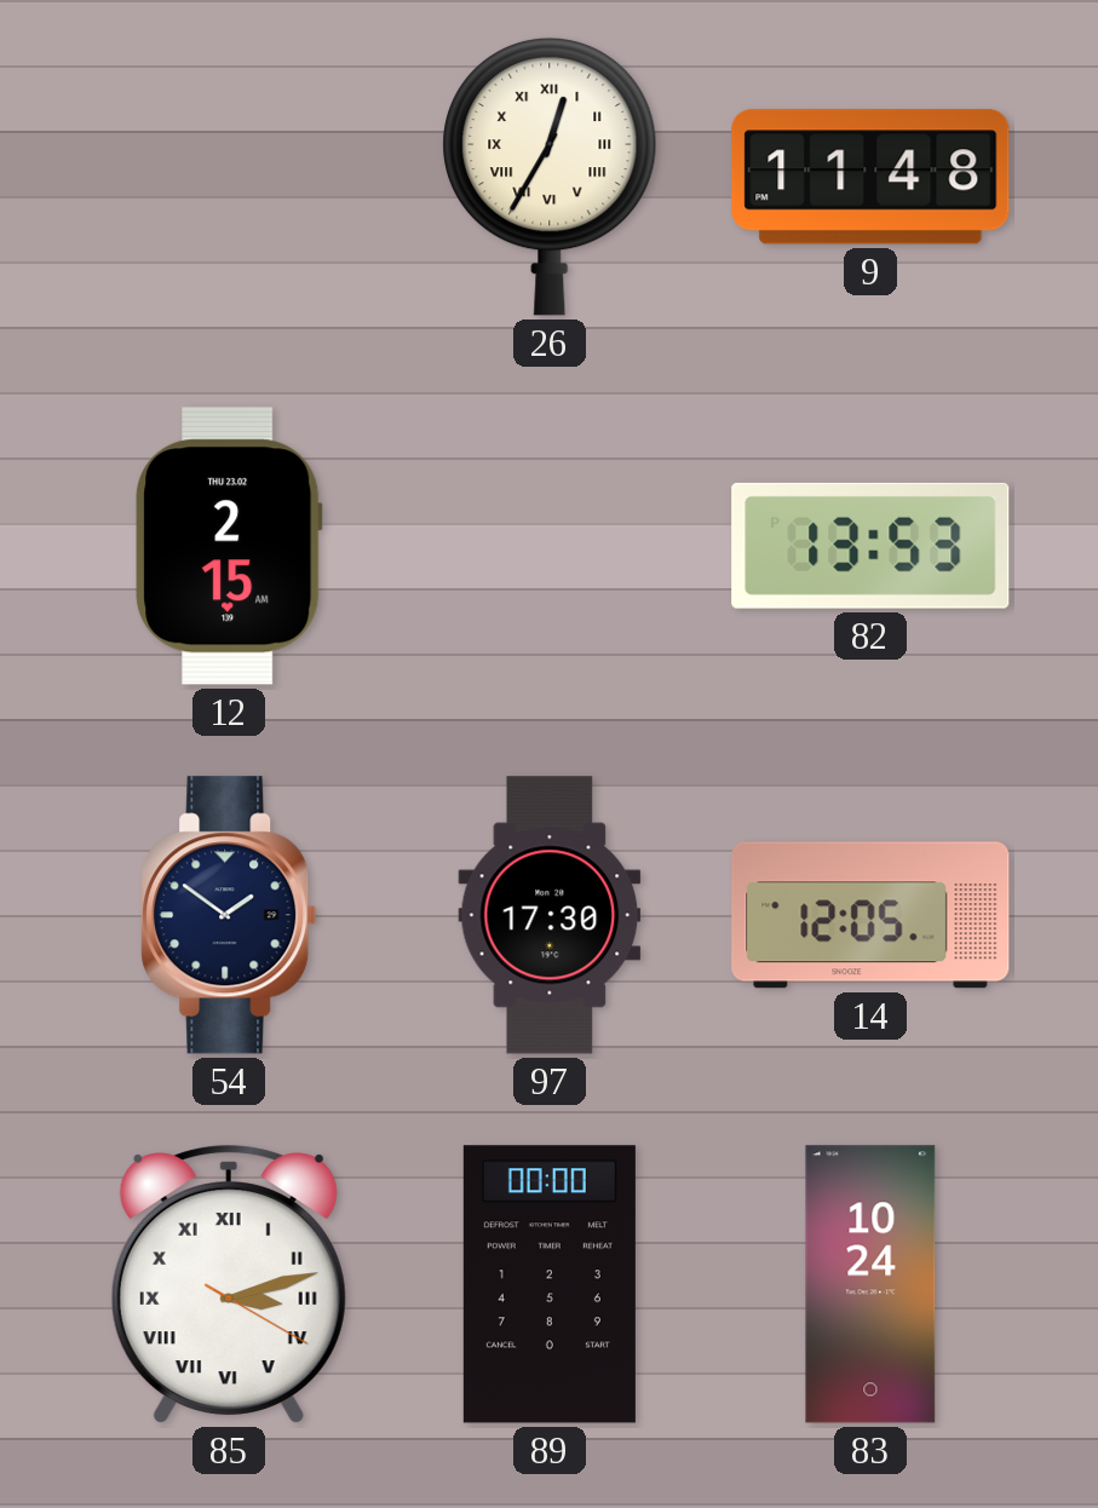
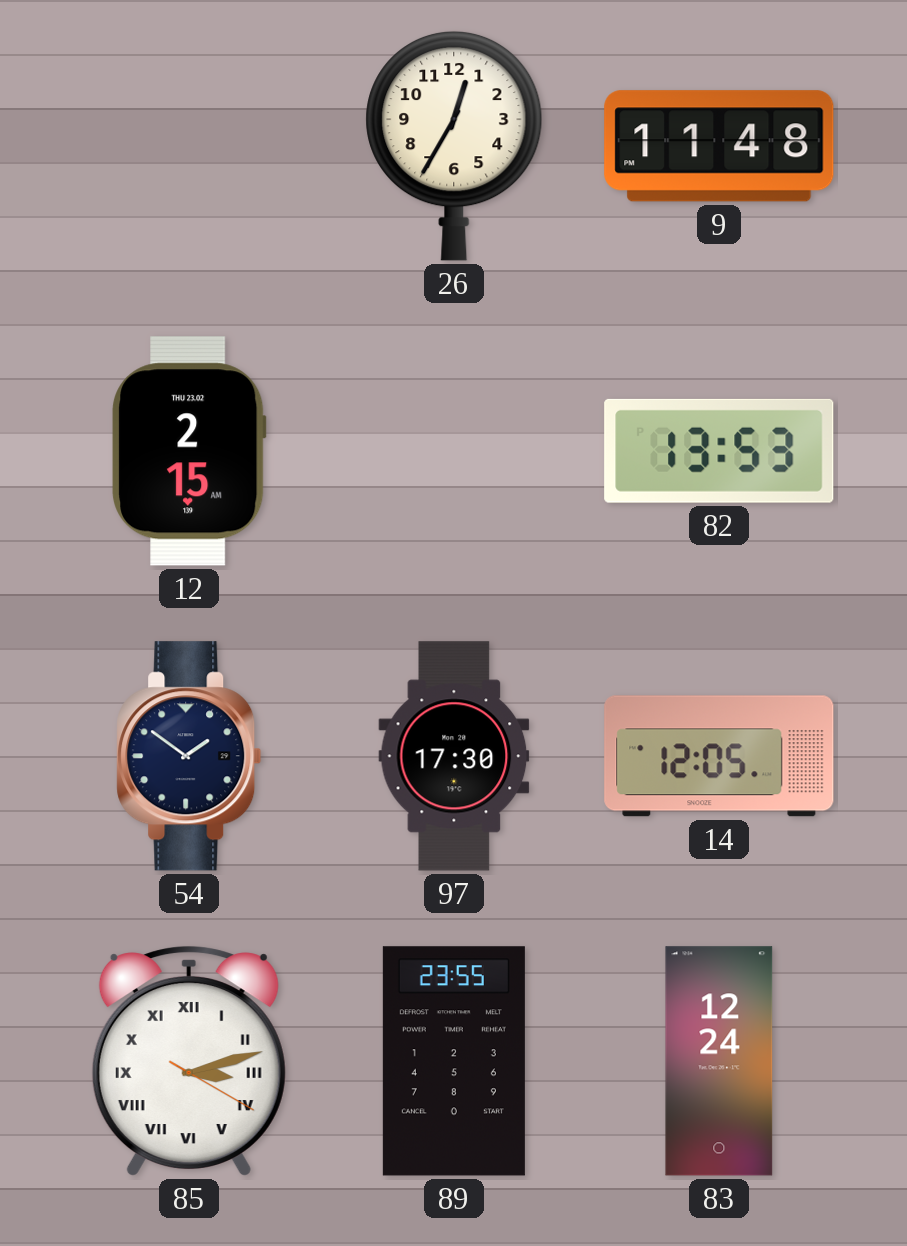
26 numerals: Roman -> Arabic (454, 146)
89: 00:00 -> 23:55 (454, 1061)
83: 10:24 -> 12:24 (719, 1061)
